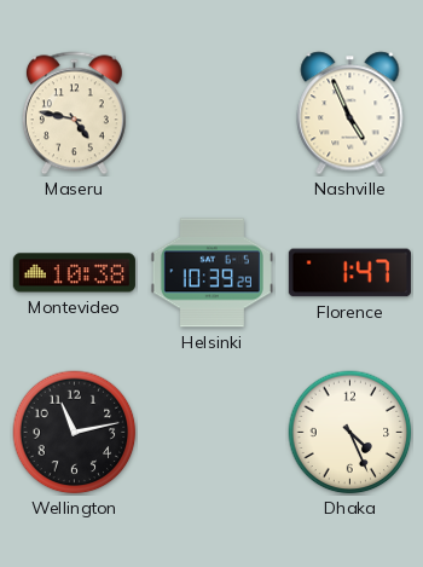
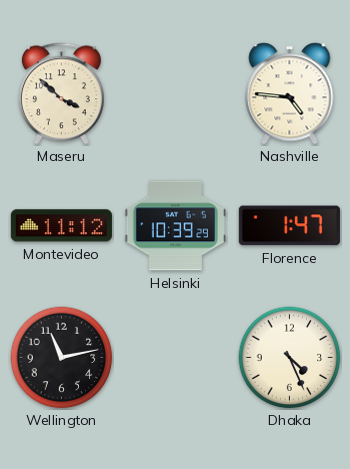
Maseru: 4:47 -> 3:52 (61, 94)
Nashville: 4:56 -> 4:46 (290, 94)
Montevideo: 10:38 -> 11:12 (61, 226)
